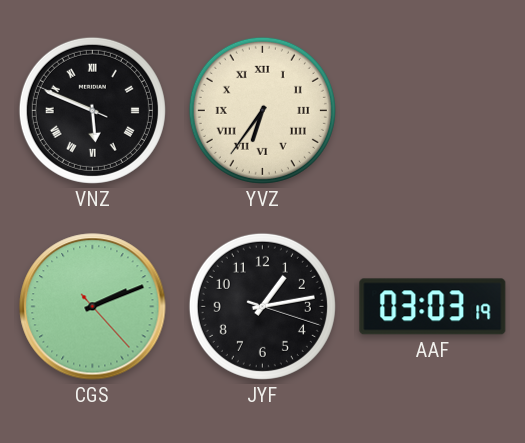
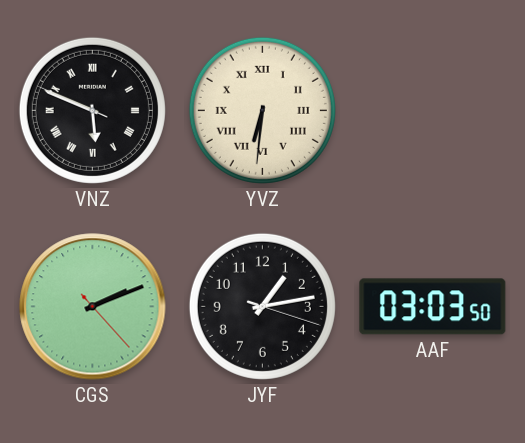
YVZ: 6:36 -> 6:31 (262, 110)
AAF: 03:03:19 -> 03:03:50 (433, 307)
